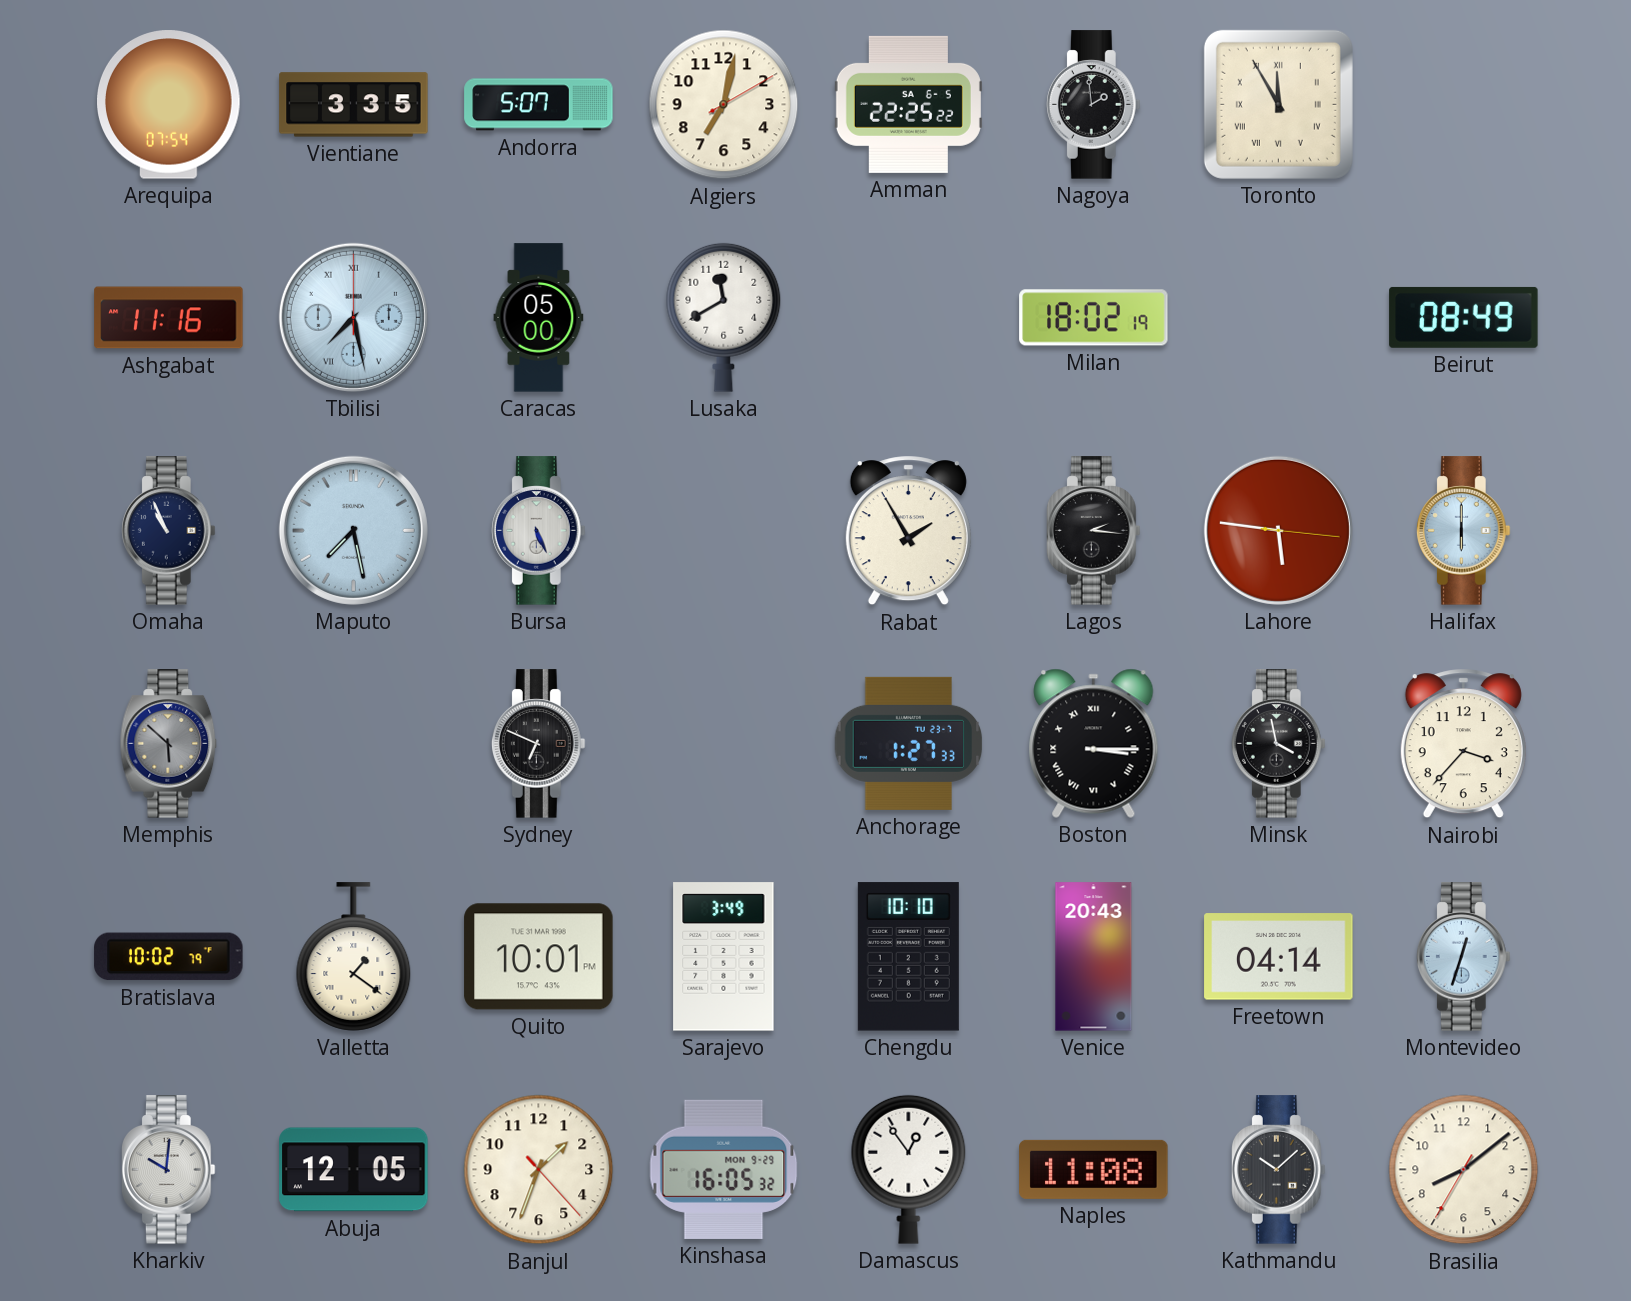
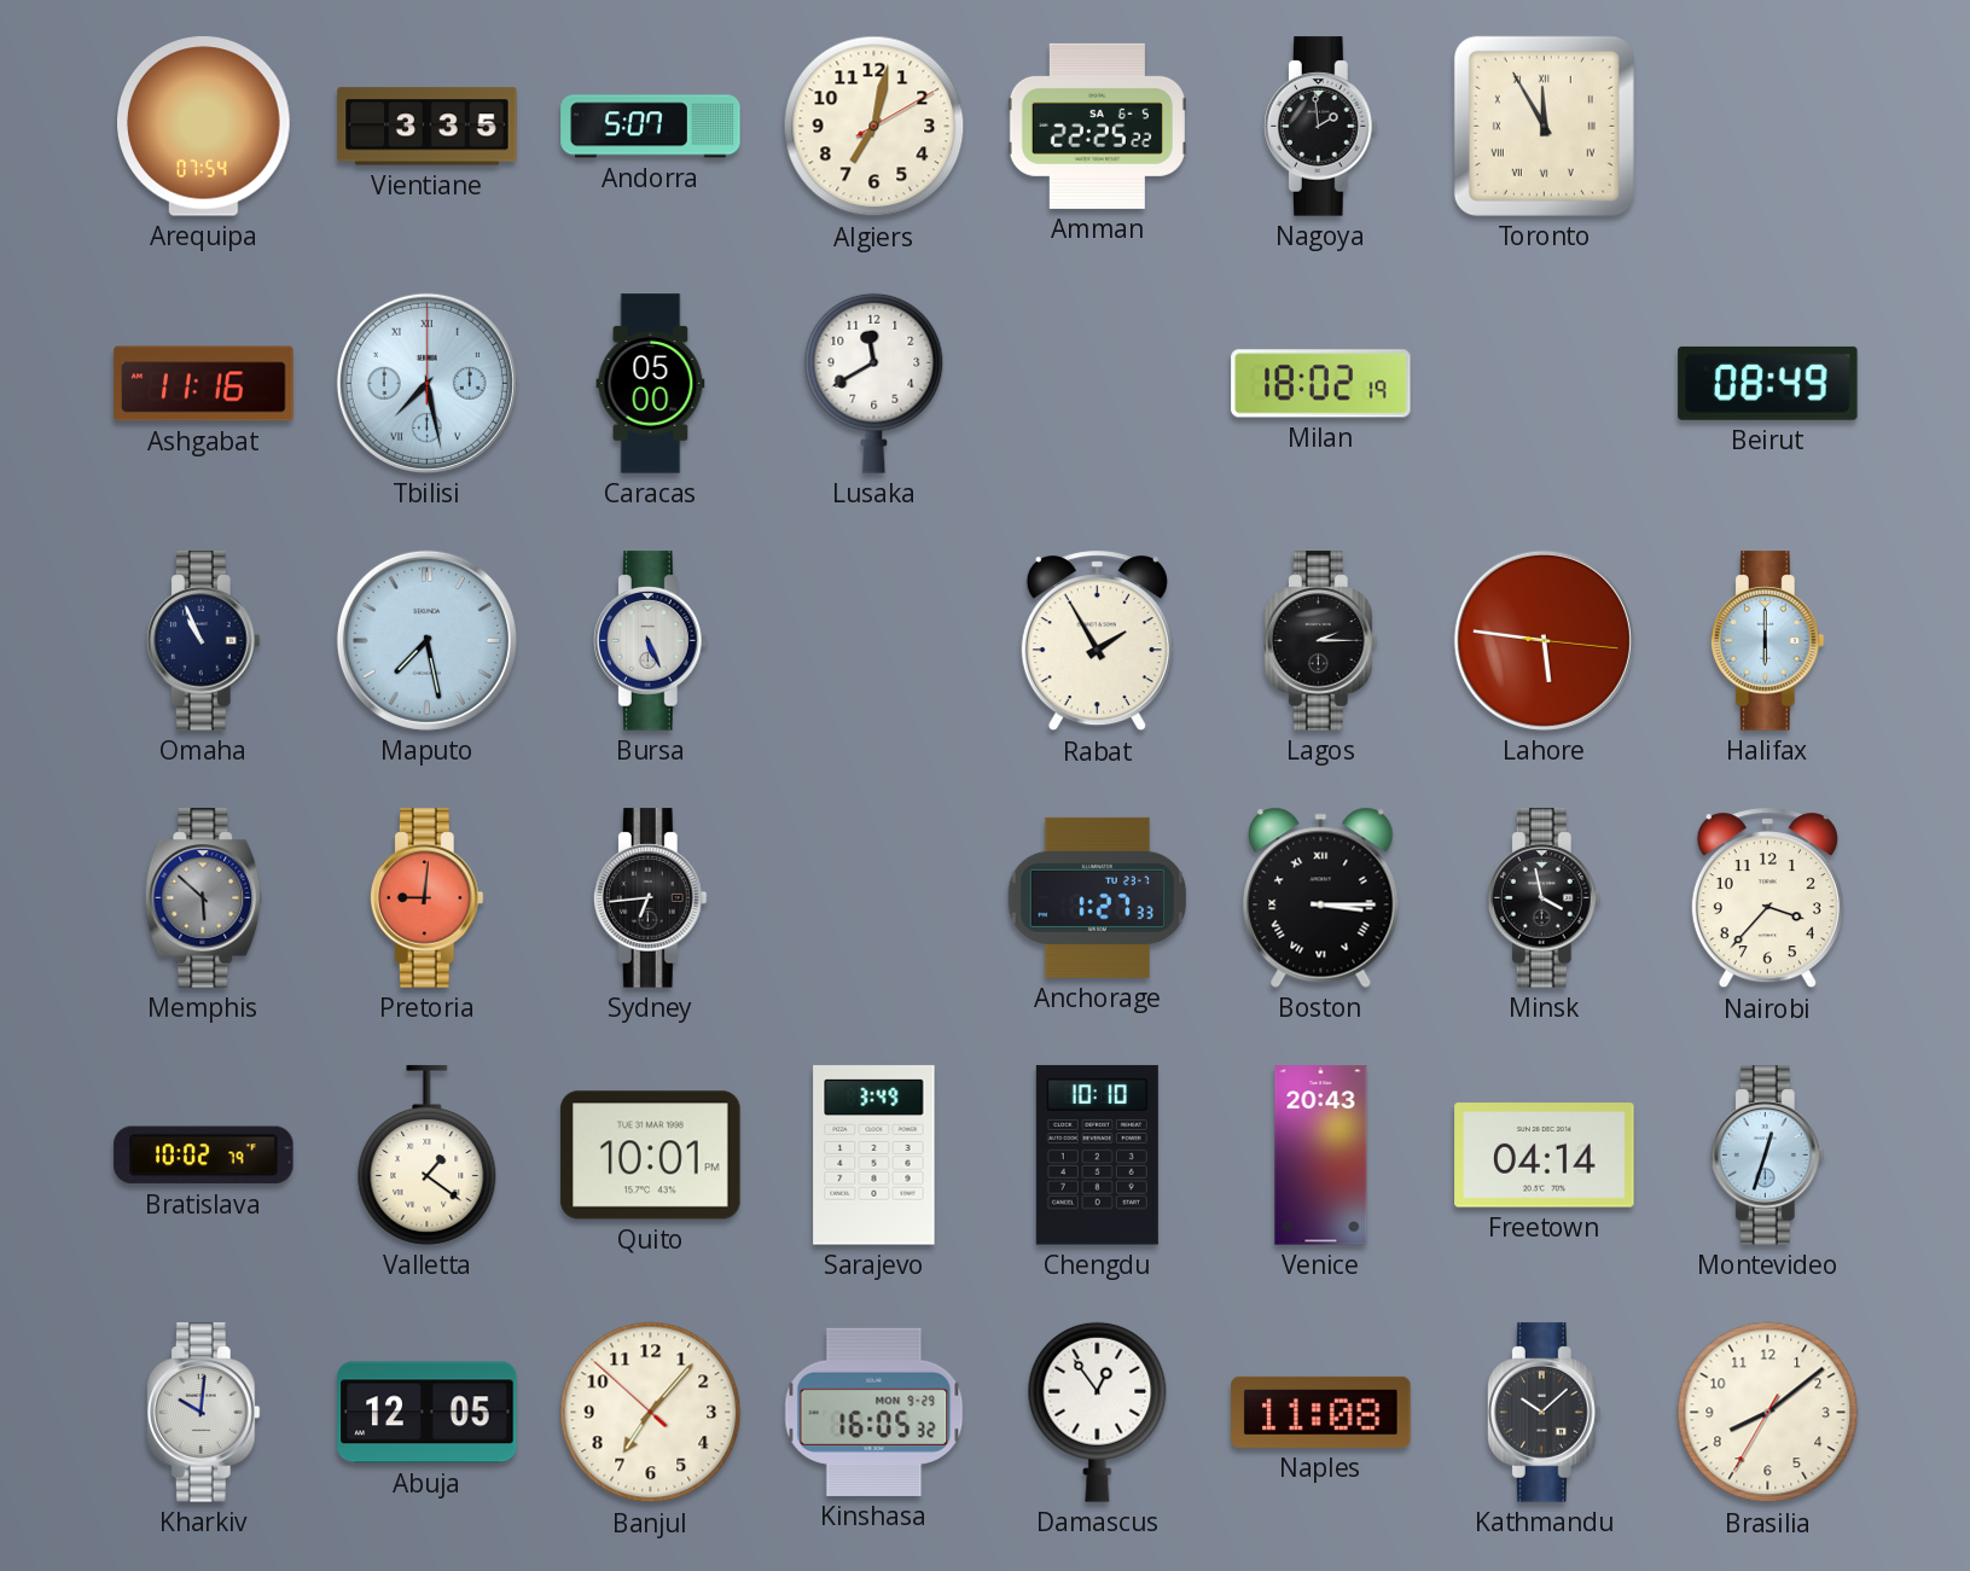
Lagos: 2:16 -> 2:15 (1320, 641)
Pretoria: none -> 9:01 (426, 898)
Sydney: 6:49 -> 6:44 (650, 898)
Banjul: 1:33 -> 7:06 (651, 1413)
